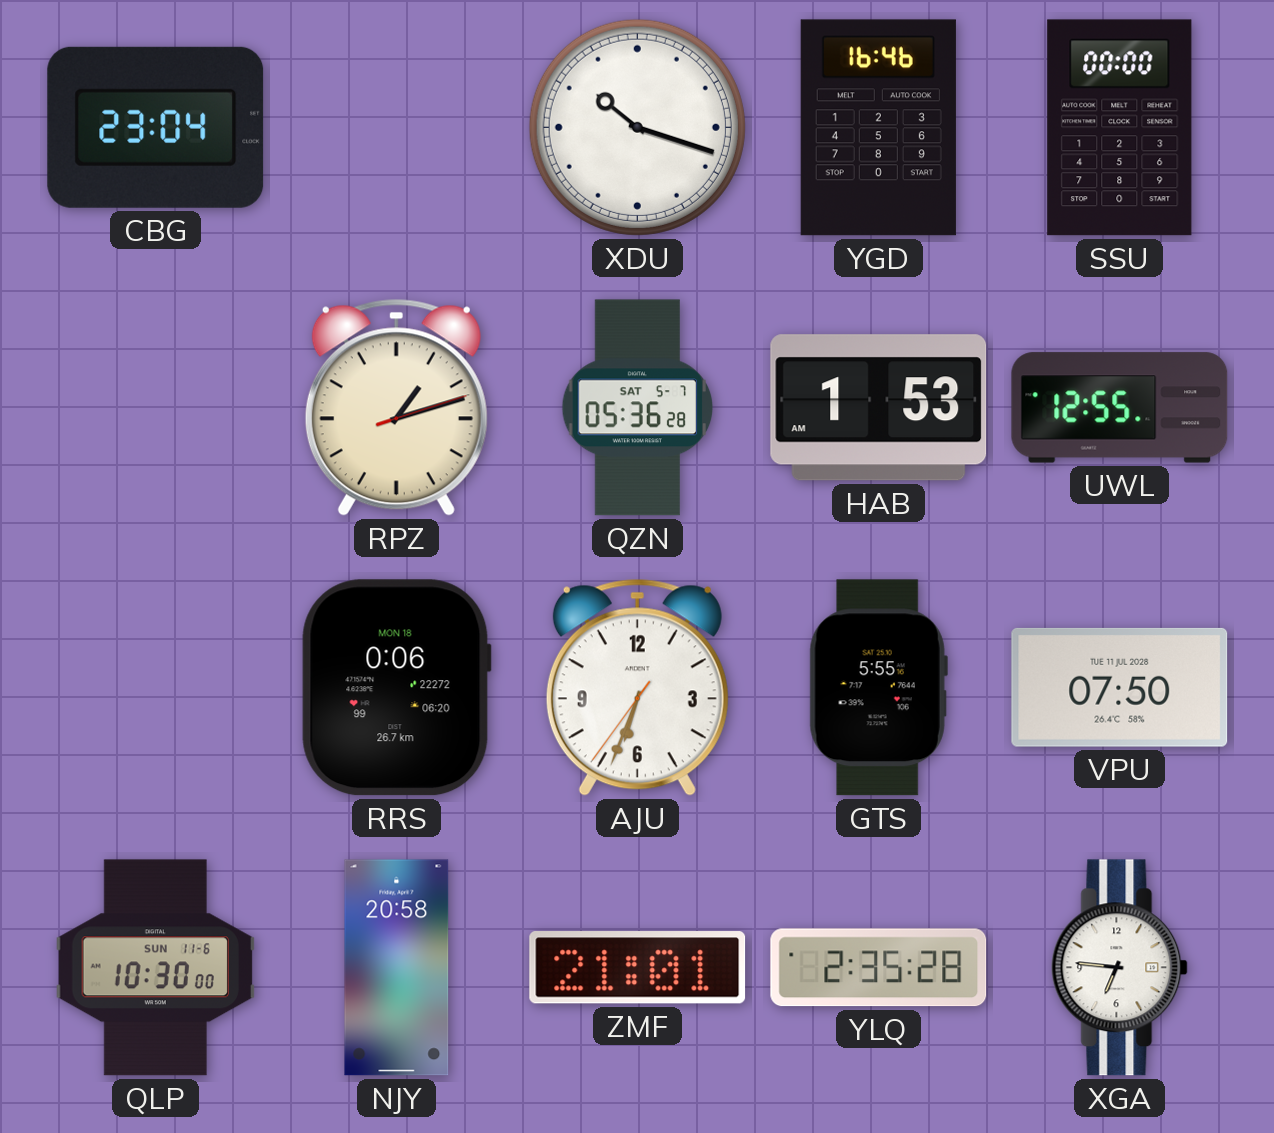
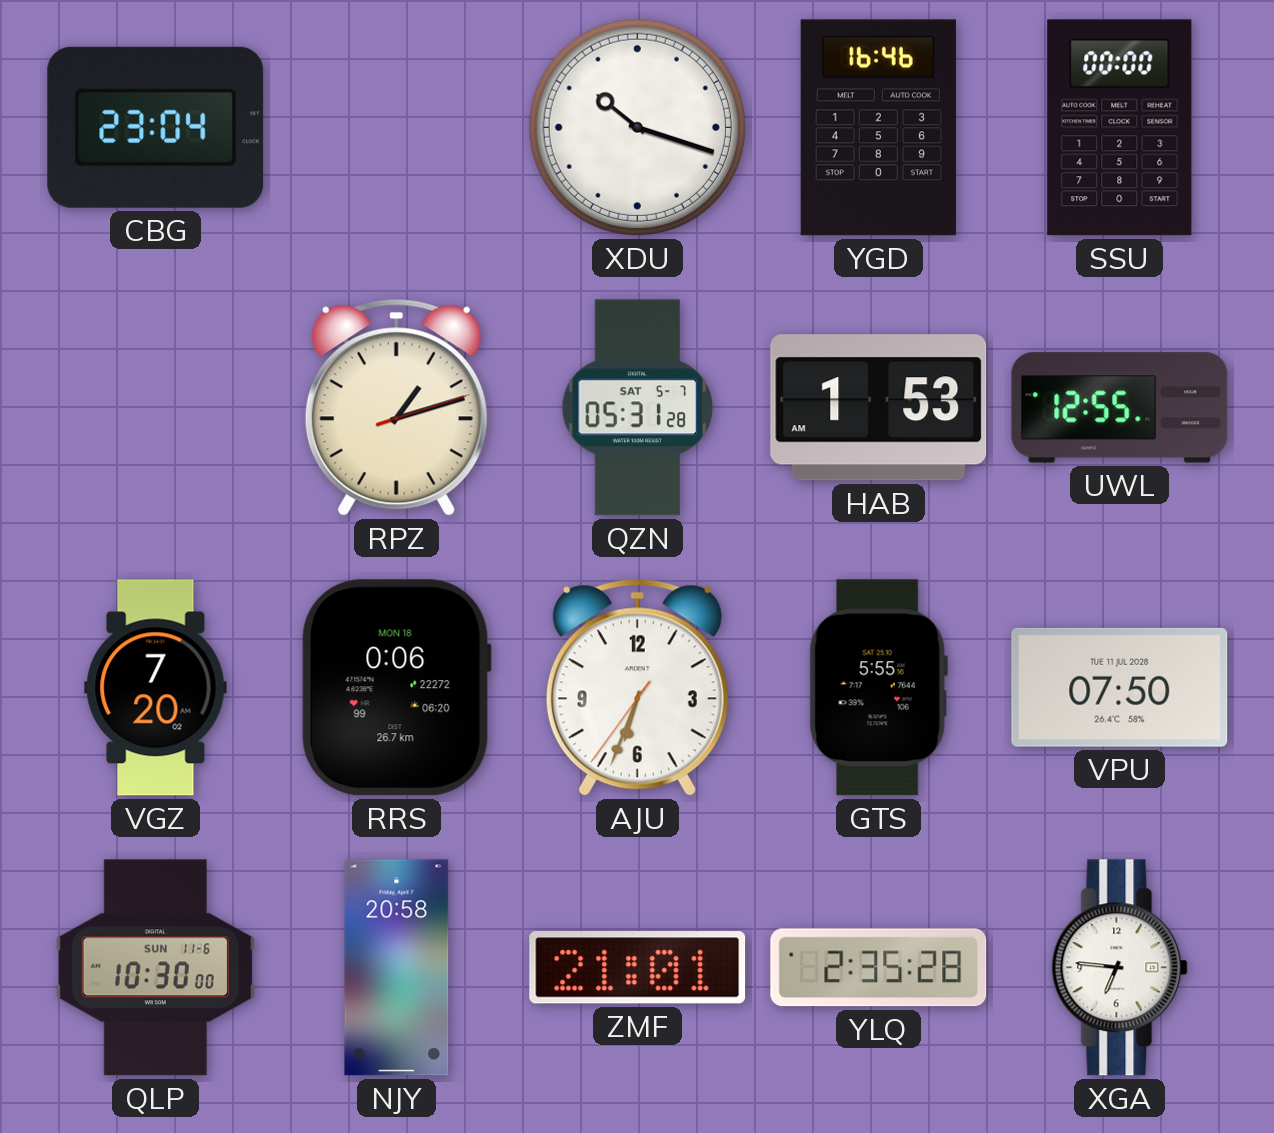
QZN: 05:36 -> 05:31 (638, 408)
VGZ: none -> 7:20 (156, 688)
